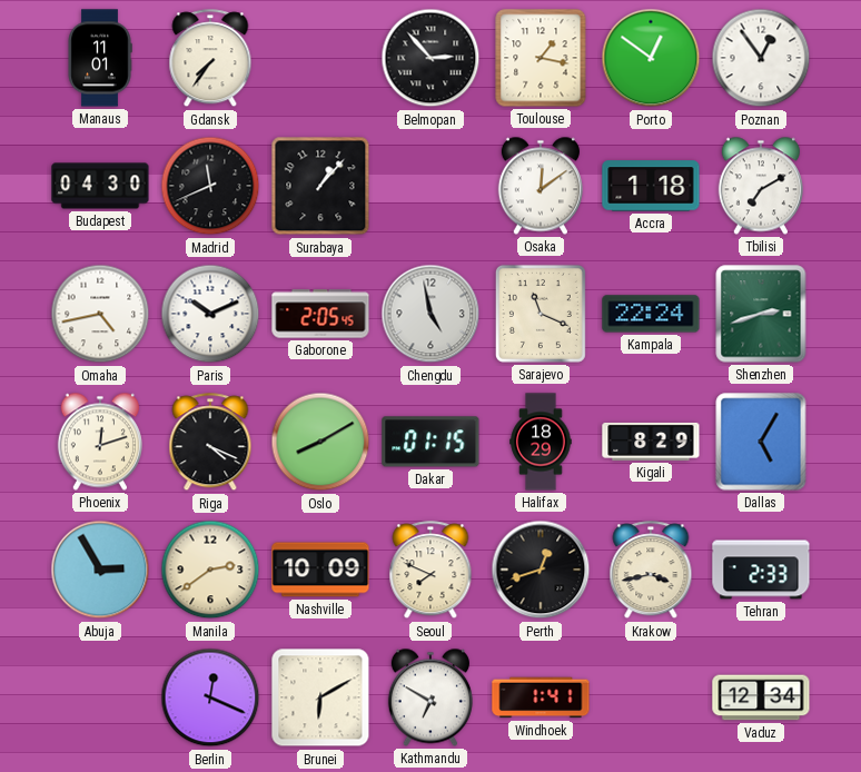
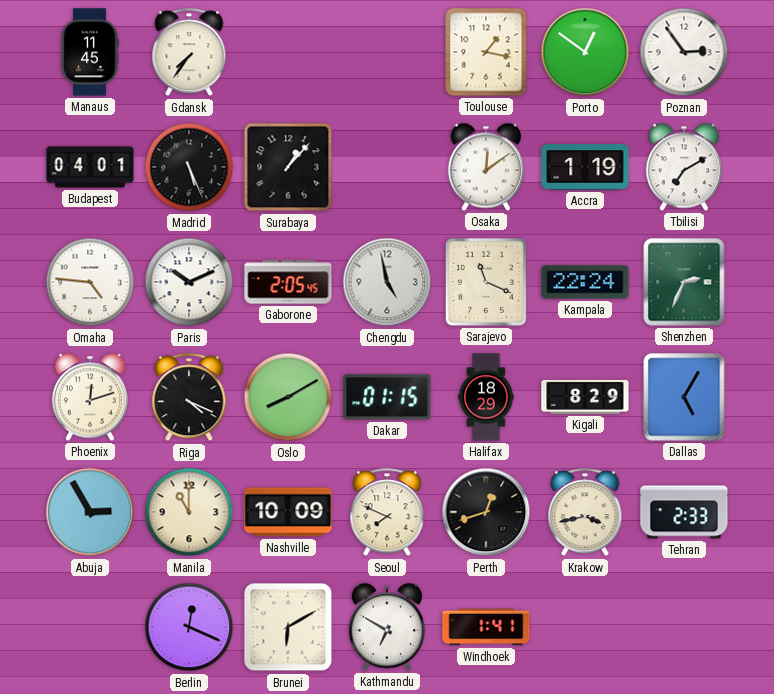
Manaus: 11:01 -> 11:45 (90, 52)
Belmopan: 2:53 -> none (430, 58)
Poznan: 12:54 -> 2:54 (684, 52)
Budapest: 04:30 -> 04:01 (90, 167)
Madrid: 11:41 -> 5:26 (189, 167)
Accra: 1:18 -> 1:19 (585, 167)
Omaha: 4:43 -> 4:46 (90, 282)
Shenzhen: 2:42 -> 2:34 (684, 282)
Manila: 2:39 -> 11:00 (189, 512)
Vaduz: 12:34 -> none (761, 697)
